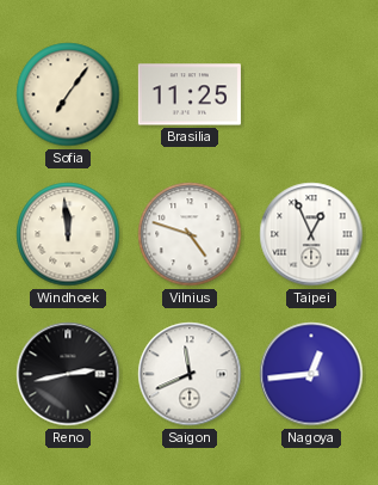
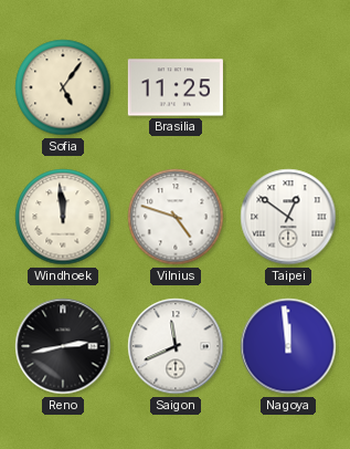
Sofia: 7:06 -> 5:06 (63, 87)
Taipei: 12:56 -> 12:51 (288, 217)
Nagoya: 12:44 -> 11:59 (288, 346)
